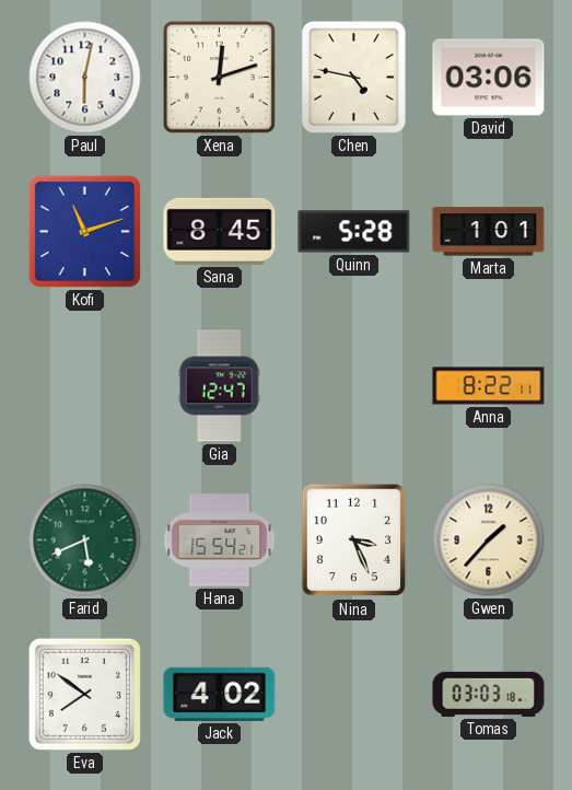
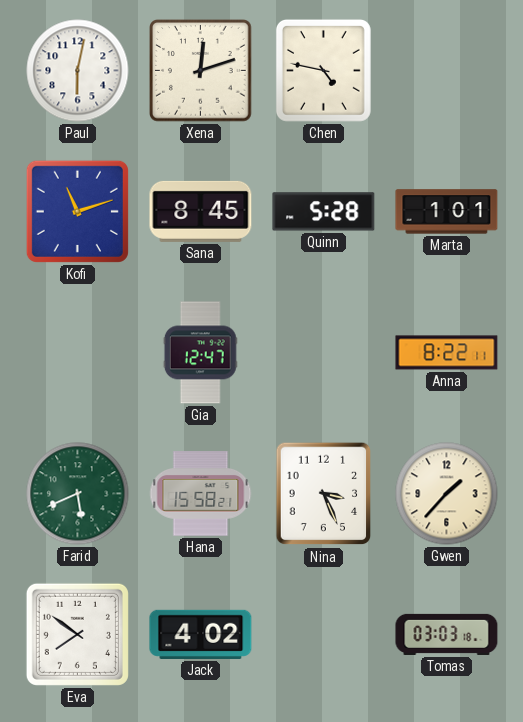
David: 03:06 -> none (489, 78)
Hana: 15:54 -> 15:58 (201, 494)
